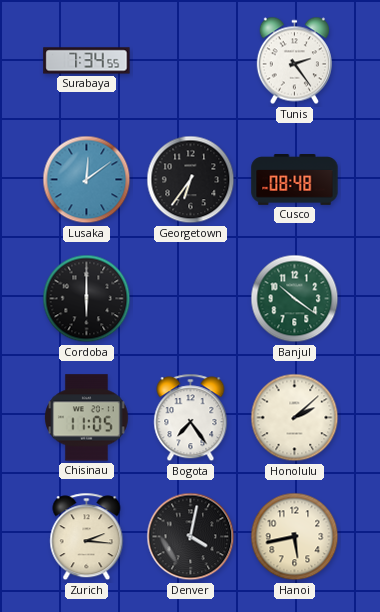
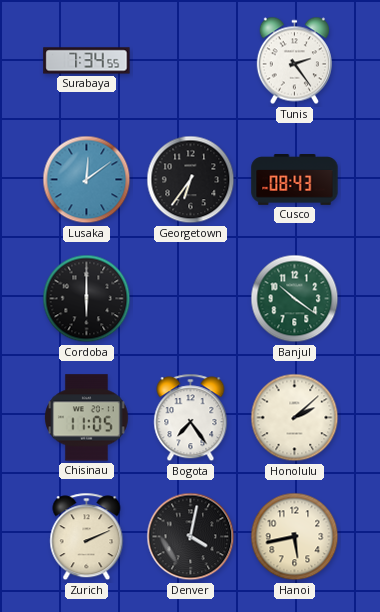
Cusco: 08:48 -> 08:43 (295, 180)
Zurich: 2:16 -> 2:11 (87, 537)
